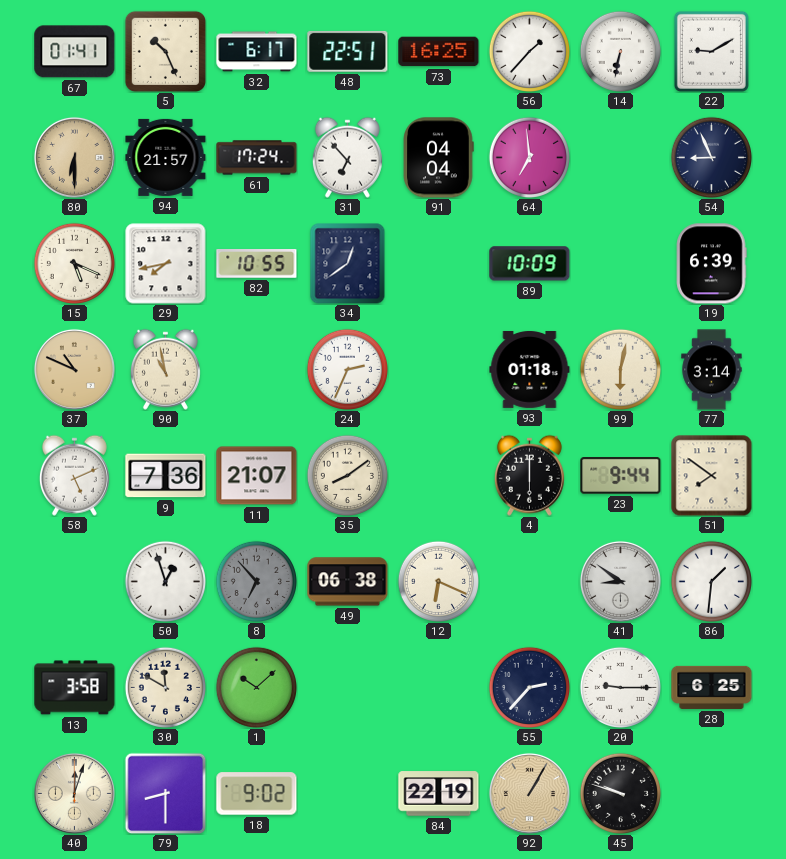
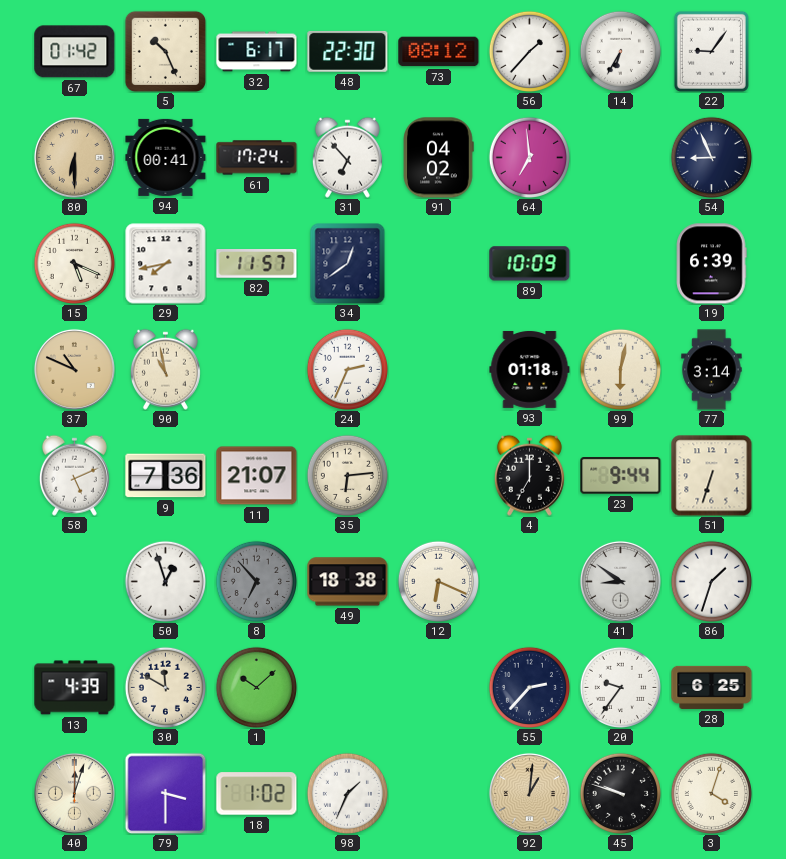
67: 01:41 -> 01:42 (75, 52)
48: 22:51 -> 22:30 (348, 51)
73: 16:25 -> 08:12 (439, 52)
14: 6:32 -> 6:35 (620, 51)
22: 9:10 -> 9:06 (711, 51)
94: 21:57 -> 00:41 (166, 157)
91: 04:04 -> 04:02 (438, 158)
82: 10:55 -> 11:57 (257, 264)
35: 8:09 -> 6:14 (347, 475)
4: 6:00 -> 7:00 (529, 475)
51: 7:51 -> 6:33 (712, 476)
49: 06:38 -> 18:38 (348, 582)
86: 1:31 -> 1:33 (711, 581)
13: 3:58 -> 4:39 (75, 688)
20: 9:15 -> 9:36 (620, 687)
79: 8:30 -> 3:30 (165, 793)
18: 9:02 -> 1:02 (257, 794)
98: none -> 1:34 (347, 793)
84: 22:19 -> none (439, 794)
92: 1:05 -> 1:01 (529, 793)
3: none -> 4:03 (711, 793)
